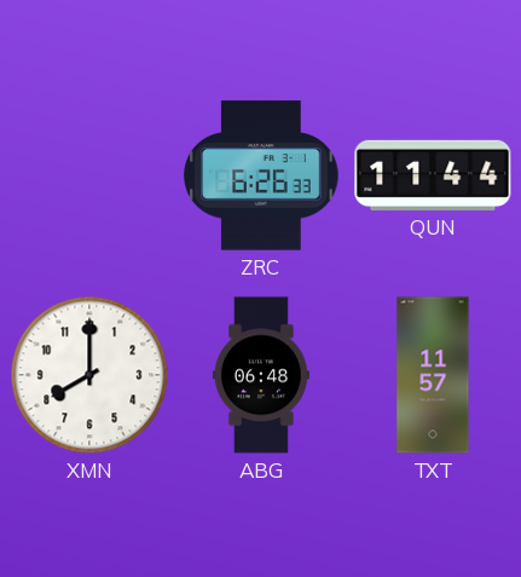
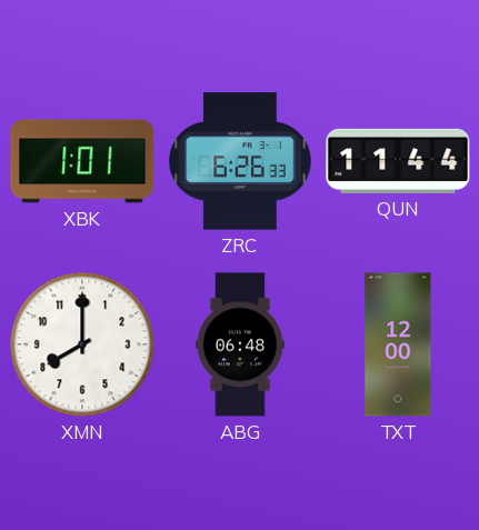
XBK: none -> 1:01 (82, 161)
TXT: 11:57 -> 12:00 (398, 344)
